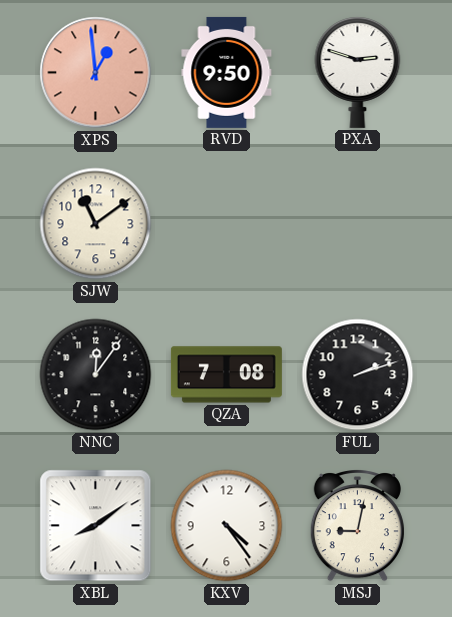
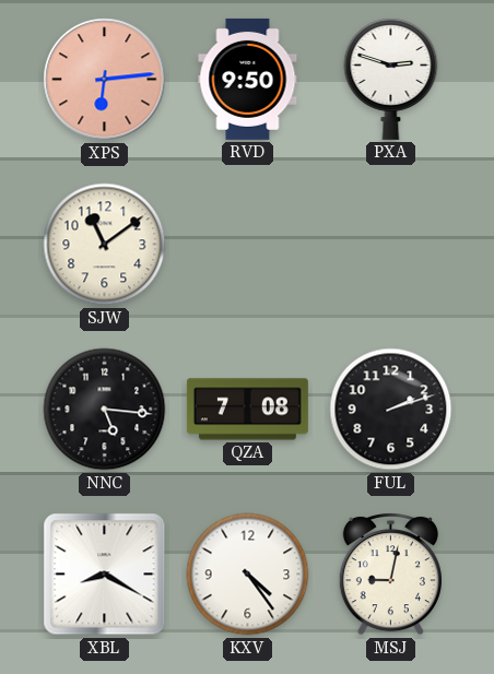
XPS: 12:59 -> 6:14 (105, 80)
NNC: 12:06 -> 5:16 (105, 410)
XBL: 8:09 -> 8:20 (105, 575)
